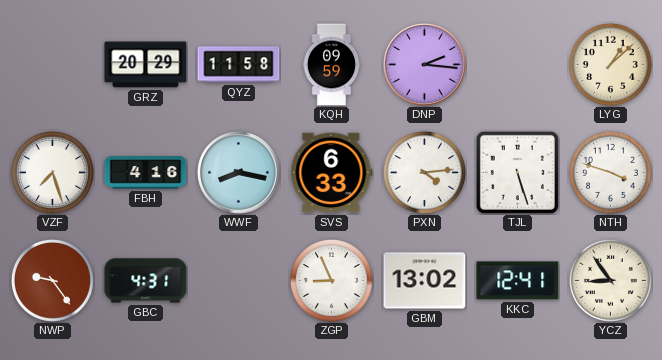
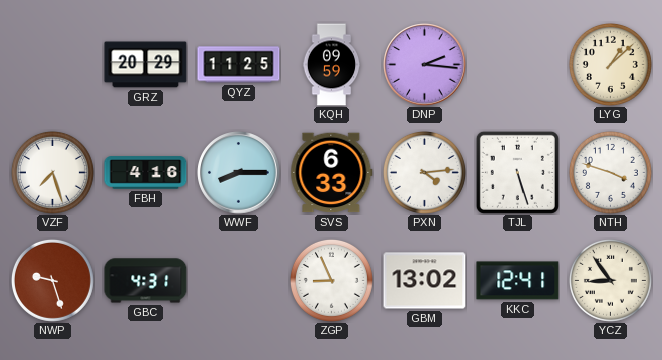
QYZ: 11:58 -> 11:25 (239, 65)
WWF: 8:17 -> 8:15 (239, 173)
NWP: 9:24 -> 9:27 (52, 280)
